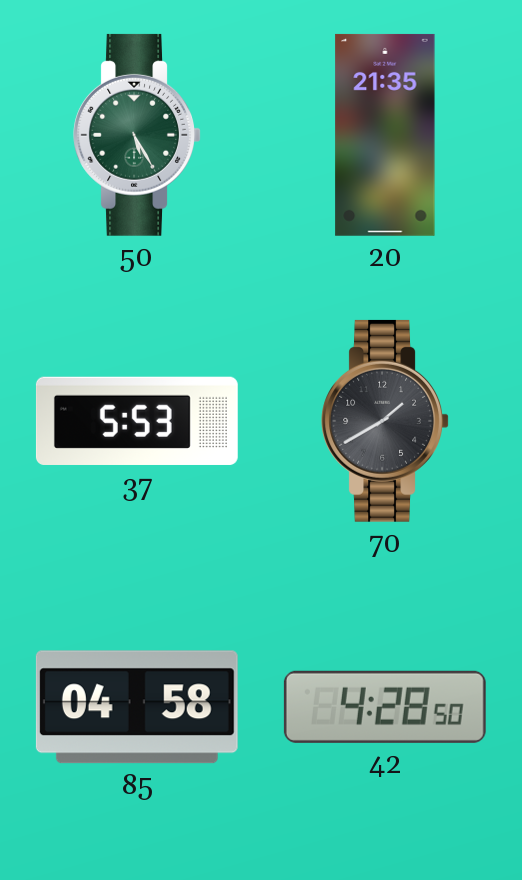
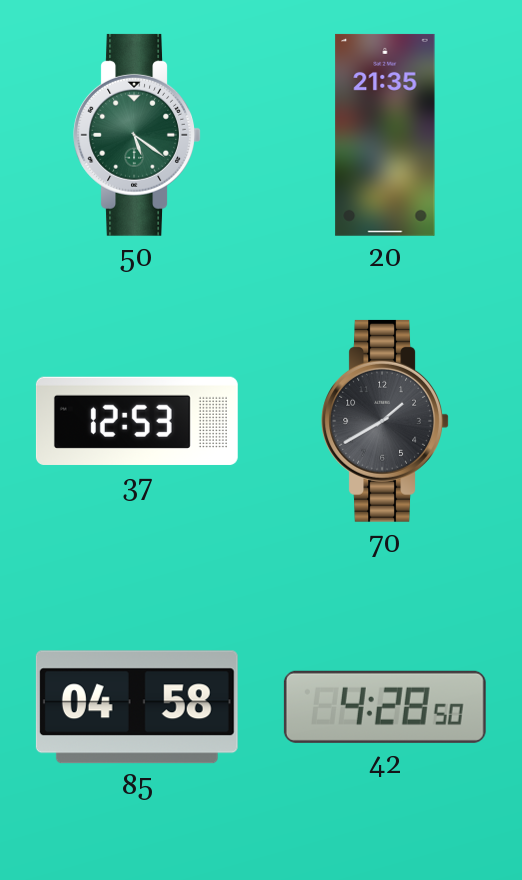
50: 5:25 -> 5:21 (137, 135)
37: 5:53 -> 12:53 (137, 421)
